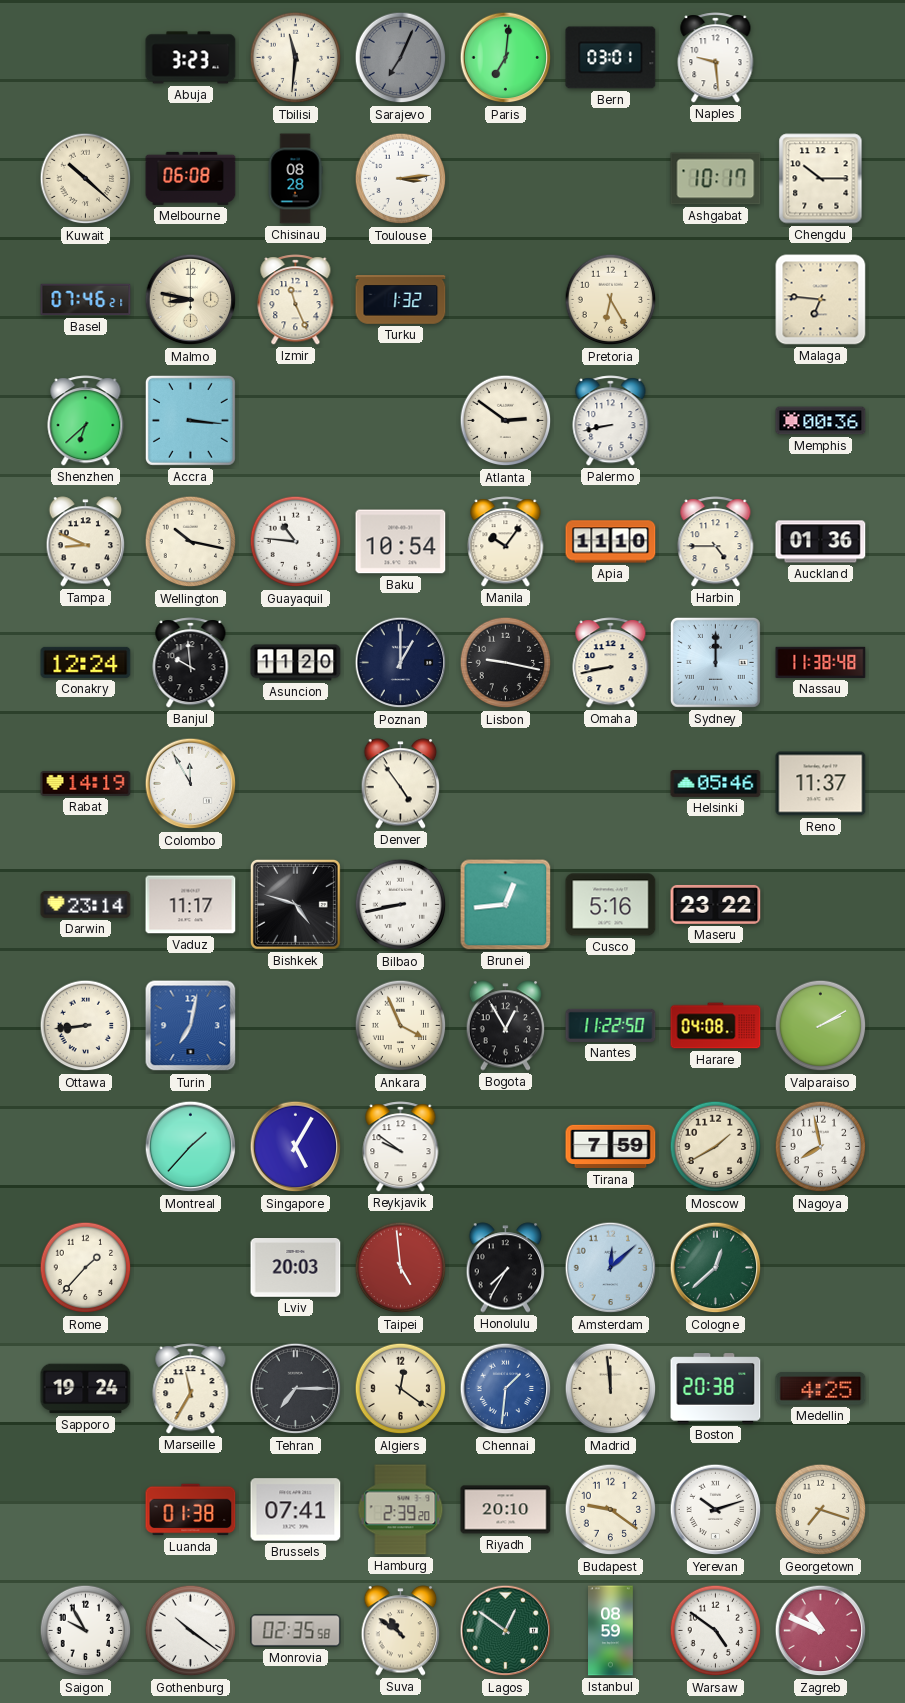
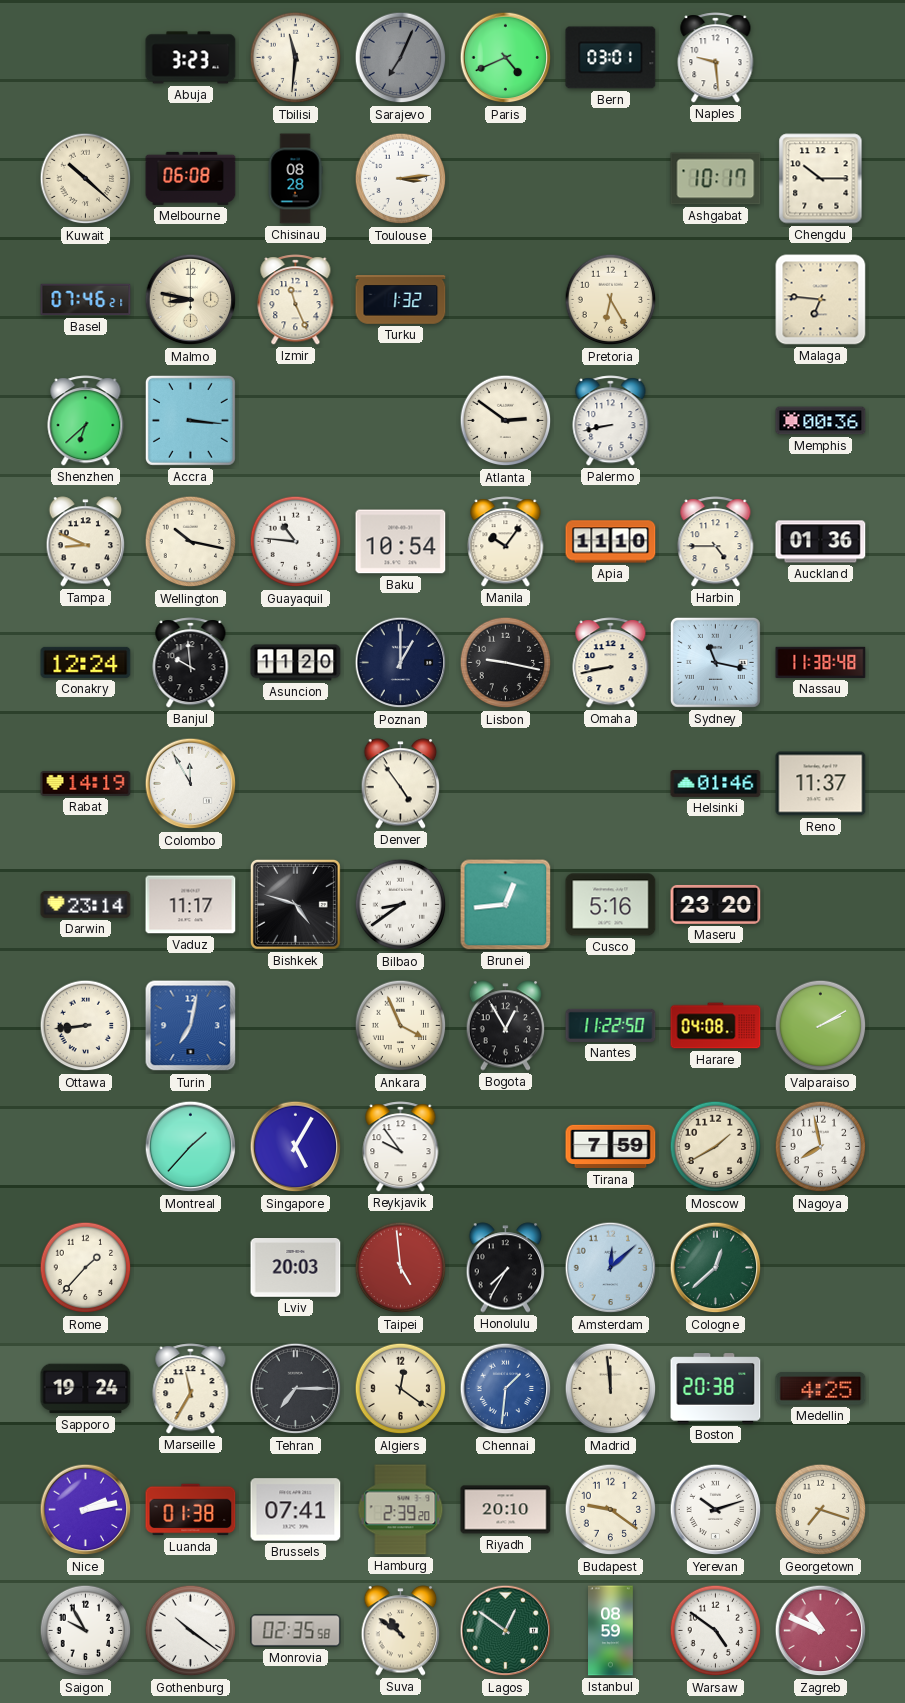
Paris: 7:01 -> 4:41 (506, 58)
Sydney: 12:00 -> 11:17 (715, 662)
Helsinki: 05:46 -> 01:46 (716, 783)
Bilbao: 8:43 -> 8:39 (401, 905)
Maseru: 23:22 -> 23:20 (716, 904)
Reykjavik: 9:51 -> 9:54 (401, 1147)
Nice: none -> 2:13 (86, 1510)
